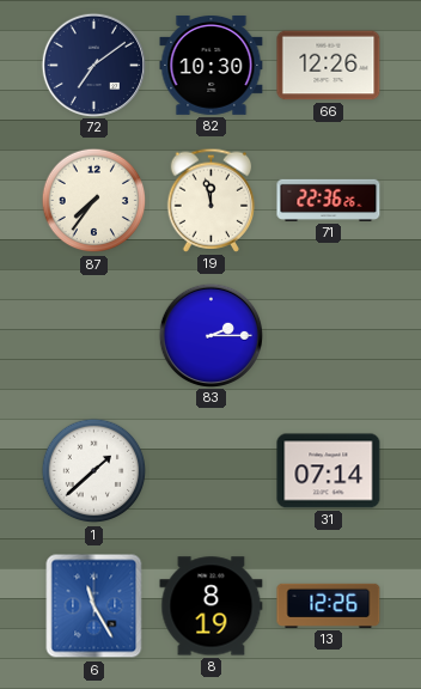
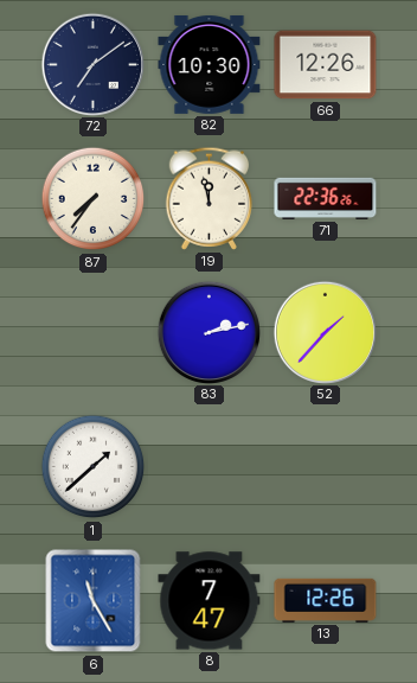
83: 2:15 -> 2:13 (208, 332)
52: none -> 1:37 (325, 332)
31: 07:14 -> none (329, 471)
8: 8:19 -> 7:47 (210, 601)
